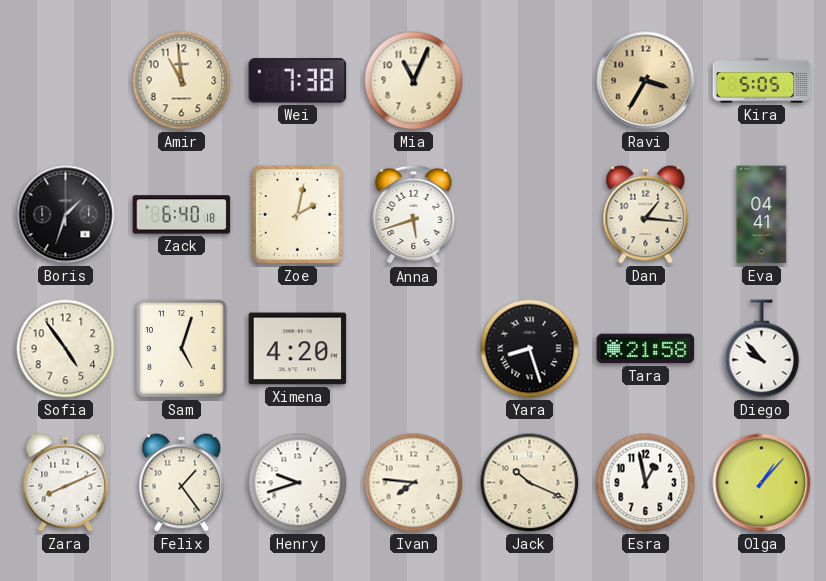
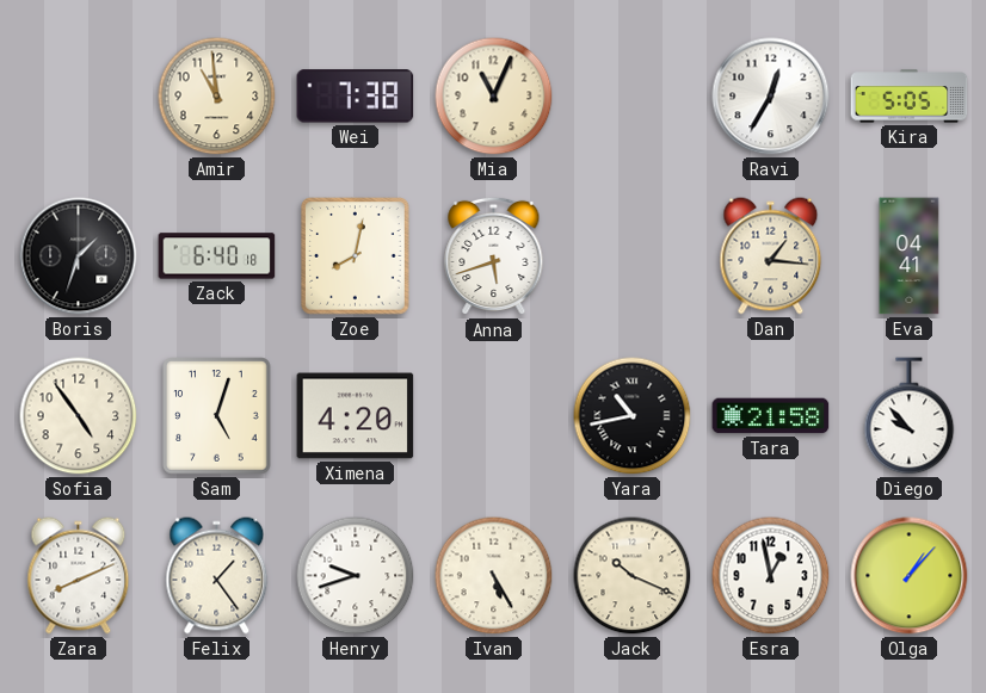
Ravi: 3:35 -> 12:35 (771, 97)
Ravi dial: champagne -> white (771, 97)
Zoe: 2:02 -> 8:02 (356, 256)
Yara: 8:27 -> 10:43 (633, 416)
Ivan: 7:46 -> 5:25 (494, 576)
